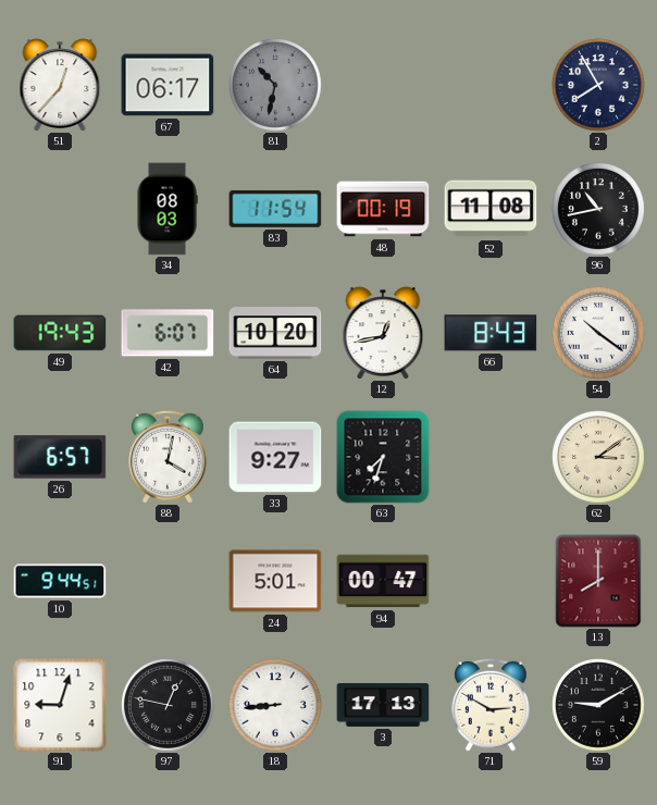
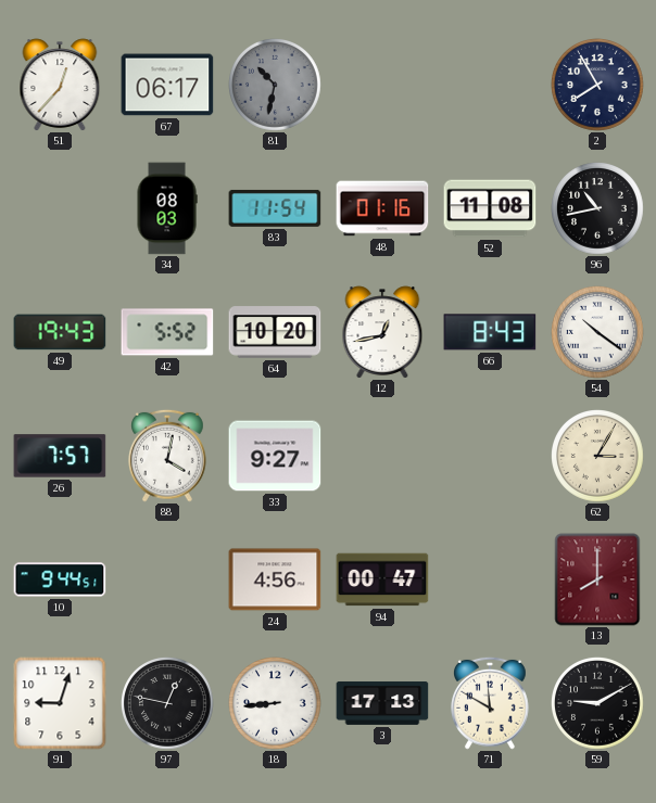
48: 00:19 -> 01:16 (382, 208)
42: 6:07 -> 5:52 (167, 332)
26: 6:57 -> 7:57 (60, 456)
63: 7:33 -> none (383, 457)
62: 3:09 -> 3:05 (598, 457)
24: 5:01 -> 4:56 (275, 579)
71: 2:50 -> 11:50 (491, 703)
